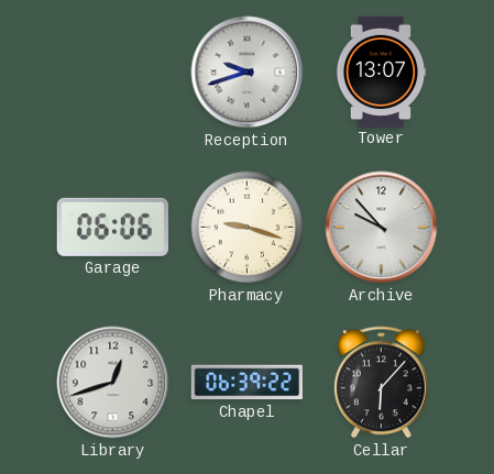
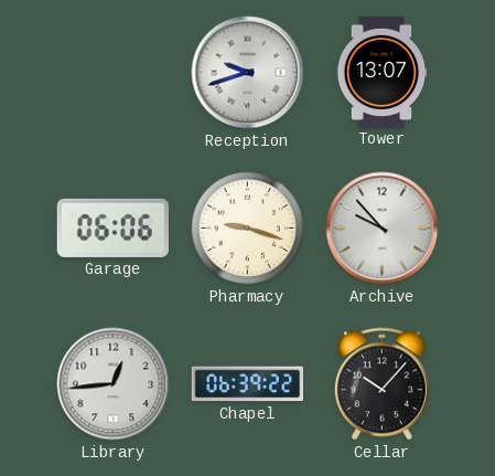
Library: 12:42 -> 12:44 (114, 384)
Cellar: 6:07 -> 10:07 (381, 384)
